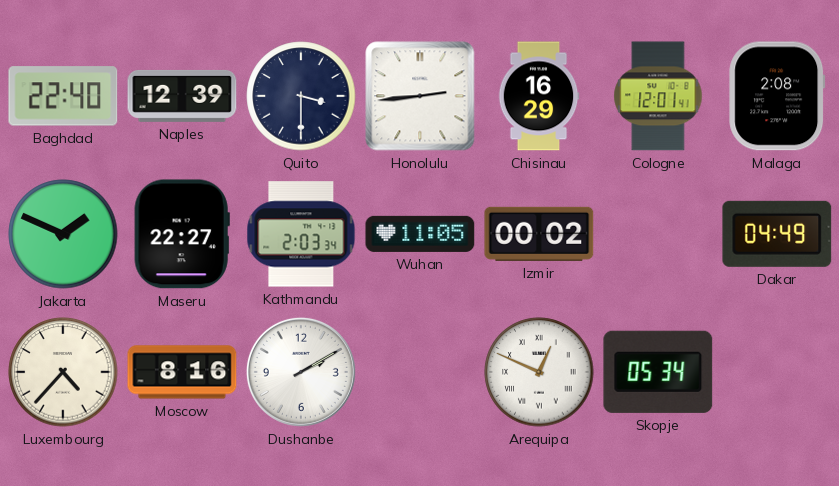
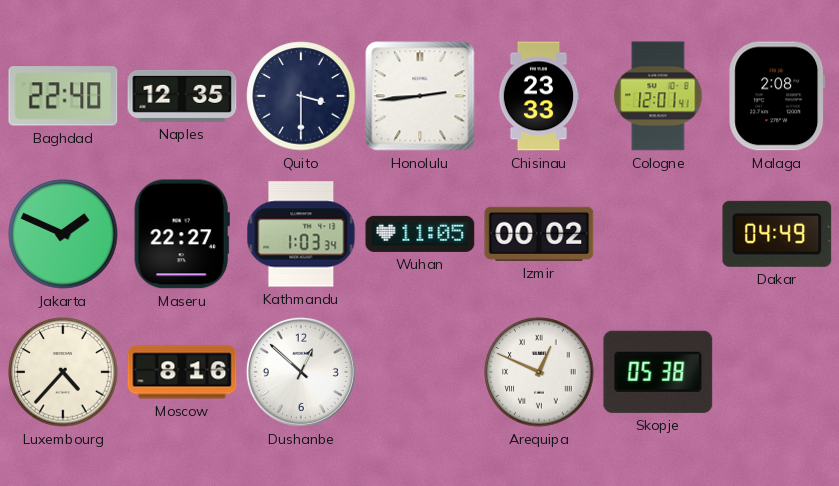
Naples: 12:39 -> 12:35 (182, 96)
Chisinau: 16:29 -> 23:33 (539, 96)
Kathmandu: 2:03 -> 1:03 (301, 234)
Dushanbe: 2:10 -> 12:52 (301, 372)
Skopje: 05:34 -> 05:38 (658, 372)
